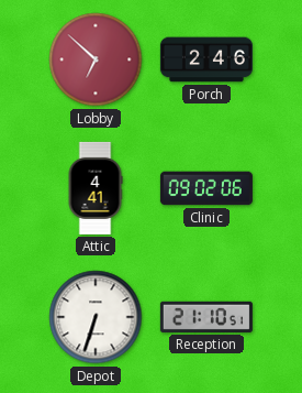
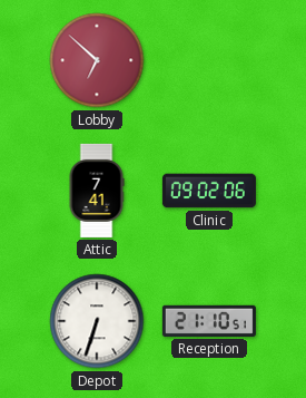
Porch: 2:46 -> none (206, 59)
Attic: 4:41 -> 7:41 (97, 191)
